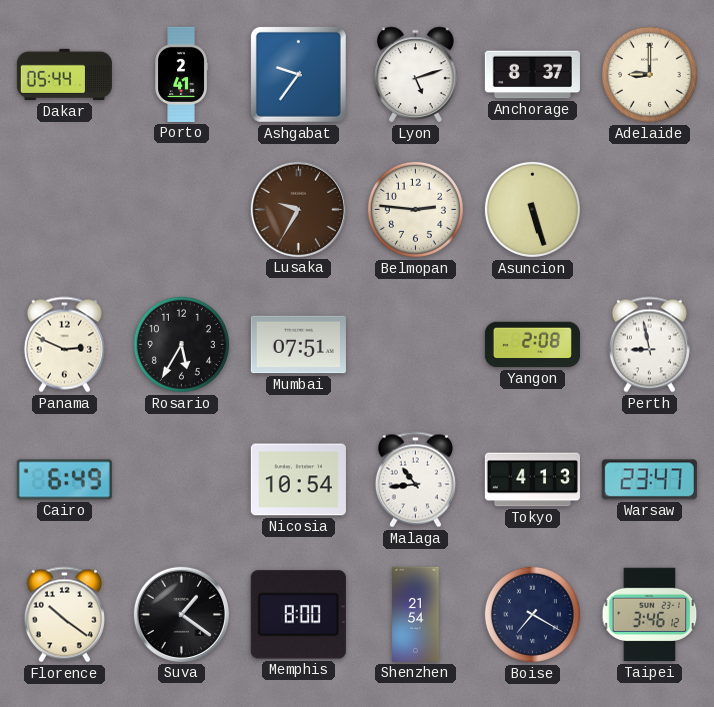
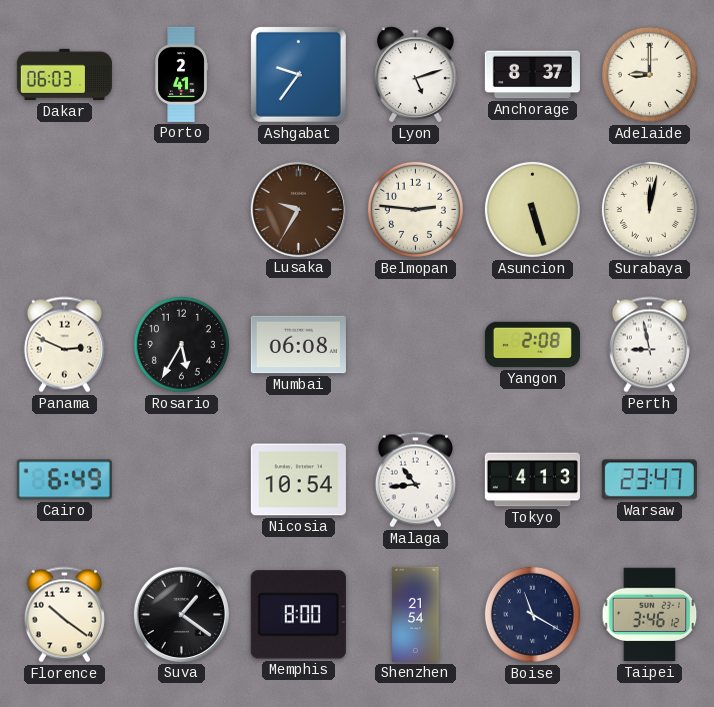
Dakar: 05:44 -> 06:03 (64, 75)
Surabaya: none -> 12:02 (649, 209)
Mumbai: 07:51 -> 06:08 (298, 345)
Boise: 7:20 -> 11:20 (532, 614)
